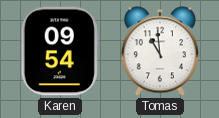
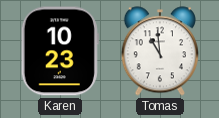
Karen: 09:54 -> 10:23 (60, 51)
